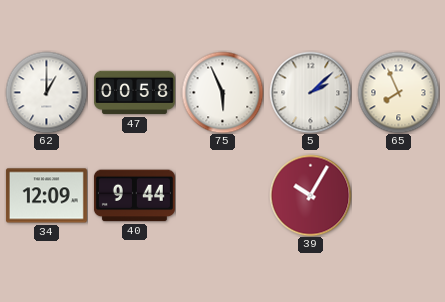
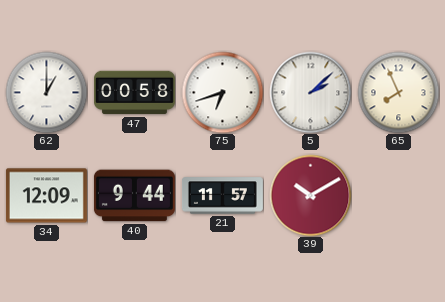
75: 5:56 -> 6:42 (222, 92)
21: none -> 11:57 (222, 196)
39: 10:05 -> 10:10 (310, 195)
